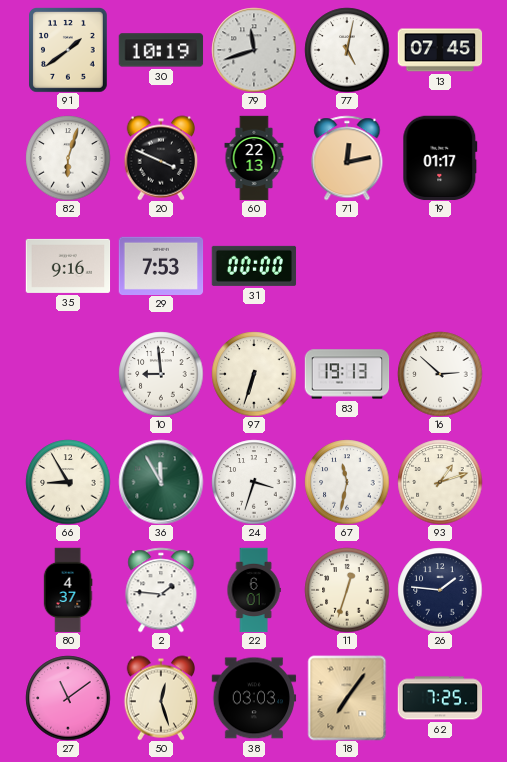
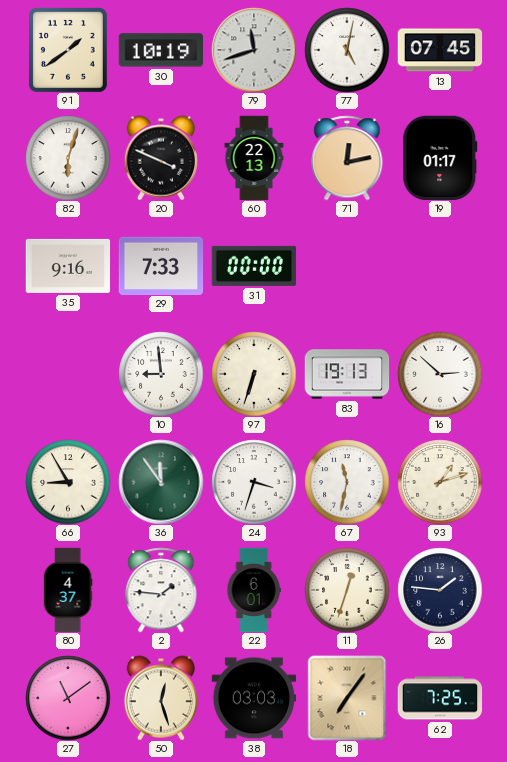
29: 7:53 -> 7:33 (161, 265)
36: 11:55 -> 11:54 (161, 482)
